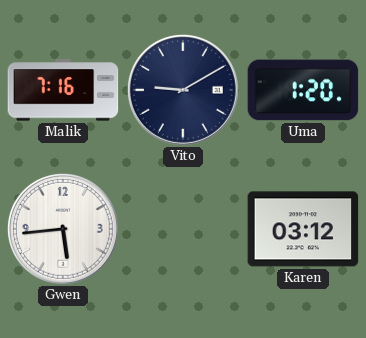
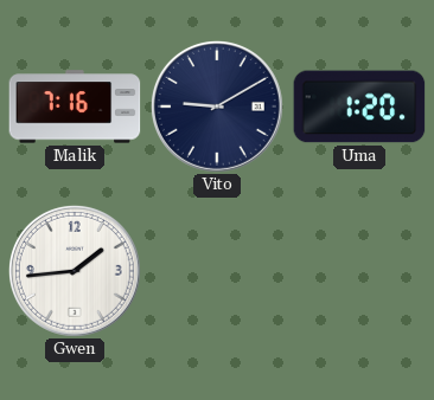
Gwen: 5:44 -> 1:44 (75, 271)
Karen: 03:12 -> none (303, 229)
